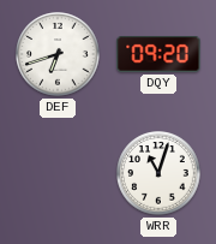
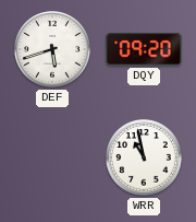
DEF: 6:42 -> 5:42 (52, 49)
WRR: 11:03 -> 10:58 (144, 157)
